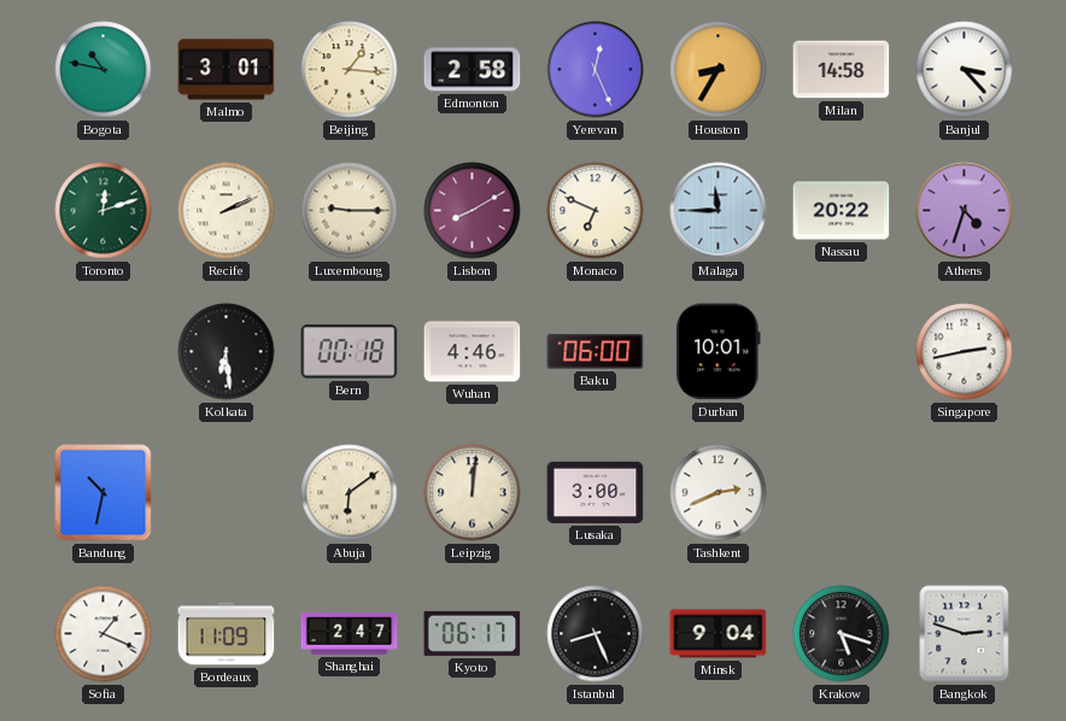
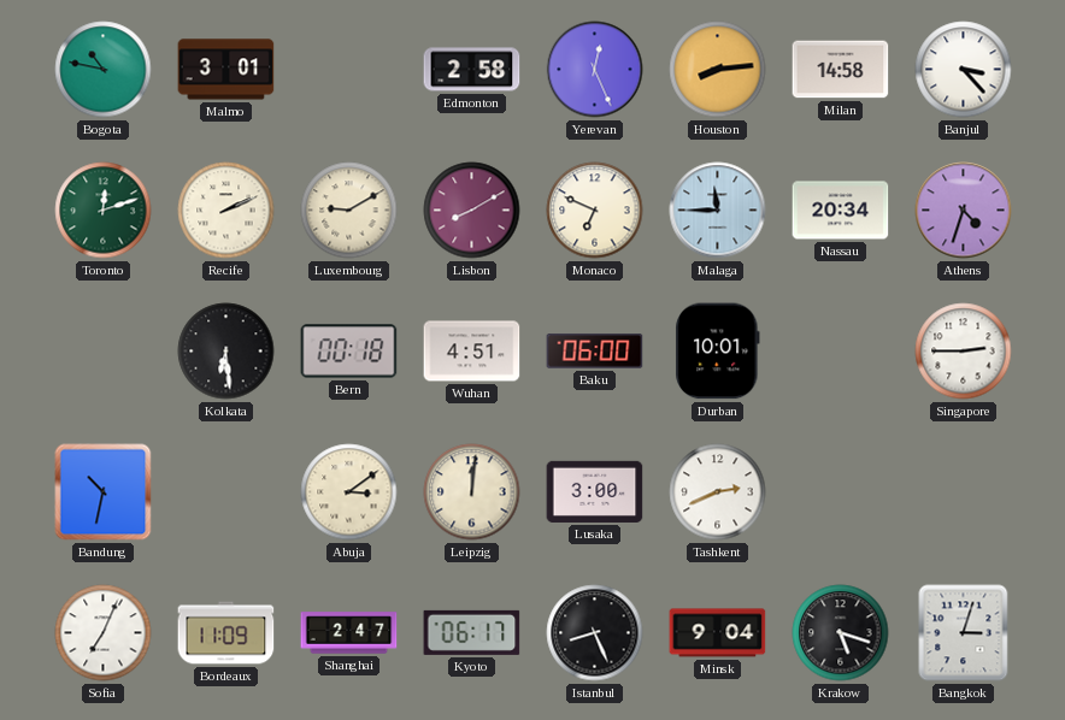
Beijing: 1:16 -> none (350, 70)
Houston: 8:35 -> 8:14 (718, 70)
Luxembourg: 9:15 -> 9:10 (349, 211)
Nassau: 20:22 -> 20:34 (841, 211)
Wuhan: 4:46 -> 4:51 (472, 352)
Singapore: 2:43 -> 2:45 (964, 352)
Abuja: 6:09 -> 3:09 (349, 492)
Sofia: 1:19 -> 7:04 (104, 633)
Bangkok: 2:48 -> 3:03 (964, 633)
